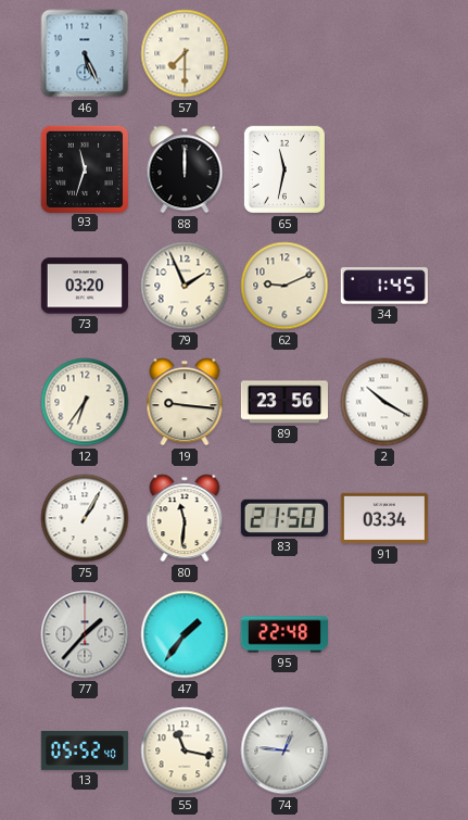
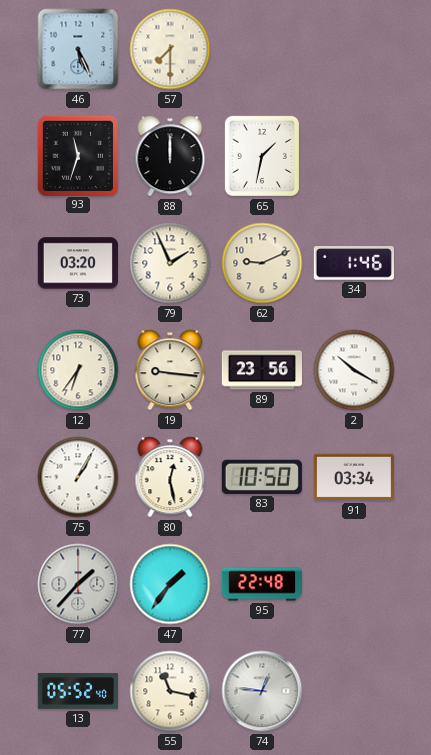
65: 11:32 -> 1:32 (262, 156)
34: 1:45 -> 1:46 (354, 263)
80: 11:31 -> 12:28 (170, 477)
83: 21:50 -> 10:50 (262, 477)
